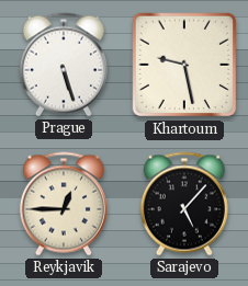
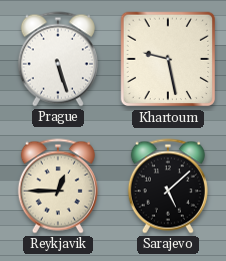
Sarajevo: 5:07 -> 5:08 (168, 186)
